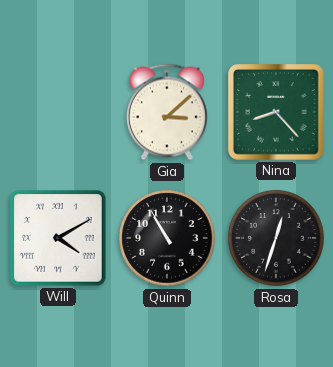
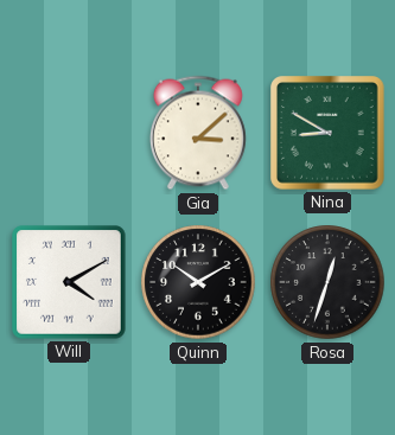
Nina: 8:23 -> 8:50 (327, 133)
Quinn: 10:55 -> 10:10 (198, 282)
